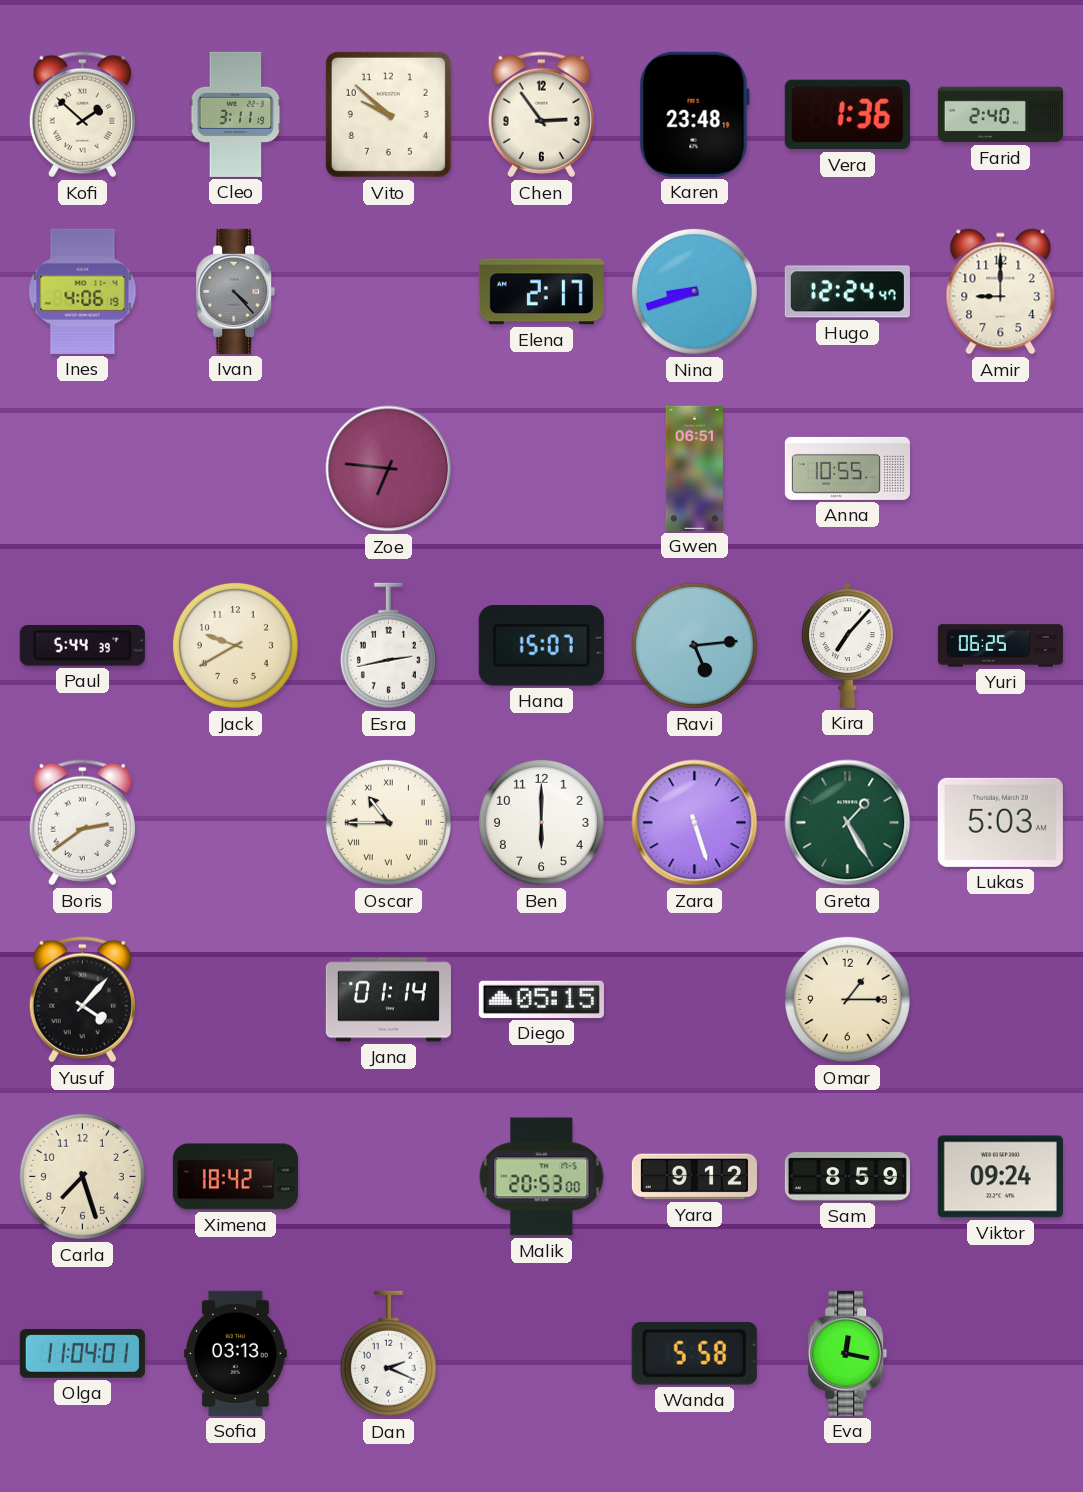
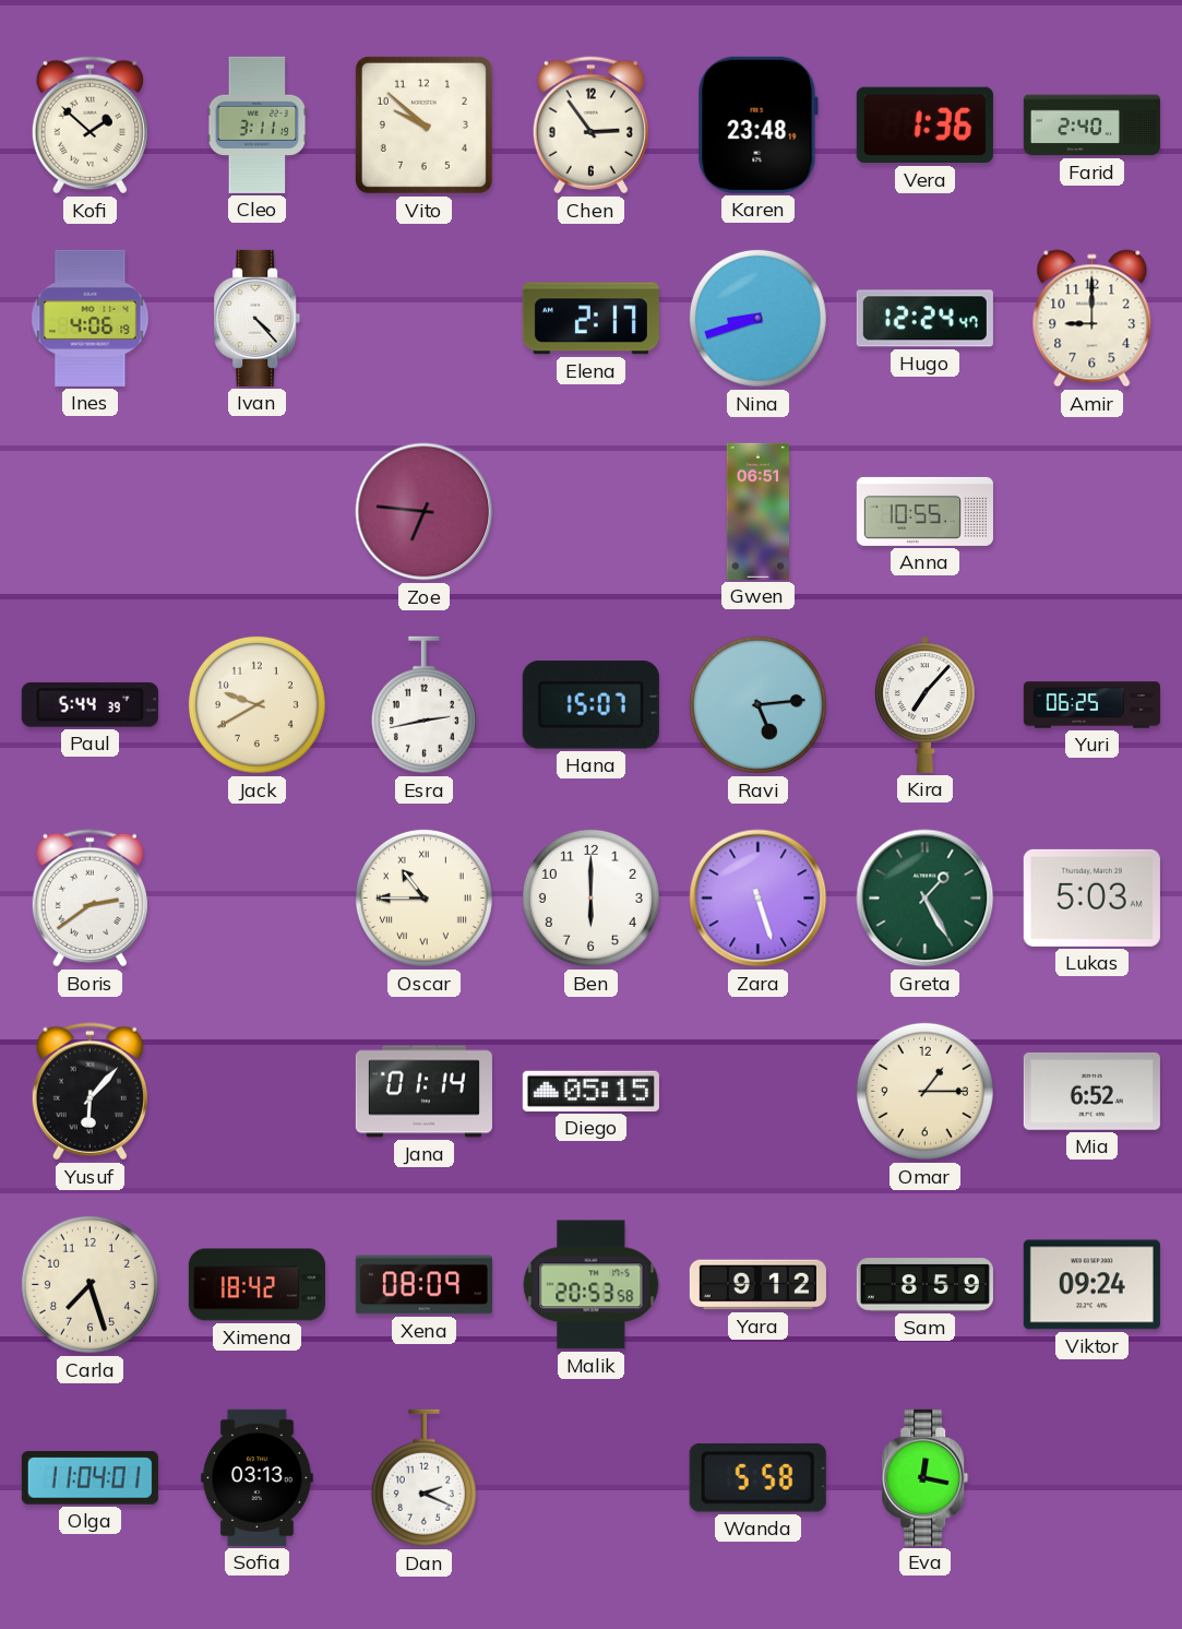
Ivan dial: grey -> white (258, 318)
Yusuf: 4:07 -> 6:07 (89, 1092)
Mia: none -> 6:52 (1091, 1091)
Xena: none -> 08:09 (423, 1285)
Malik: 20:53:00 -> 20:53:58 (592, 1285)
